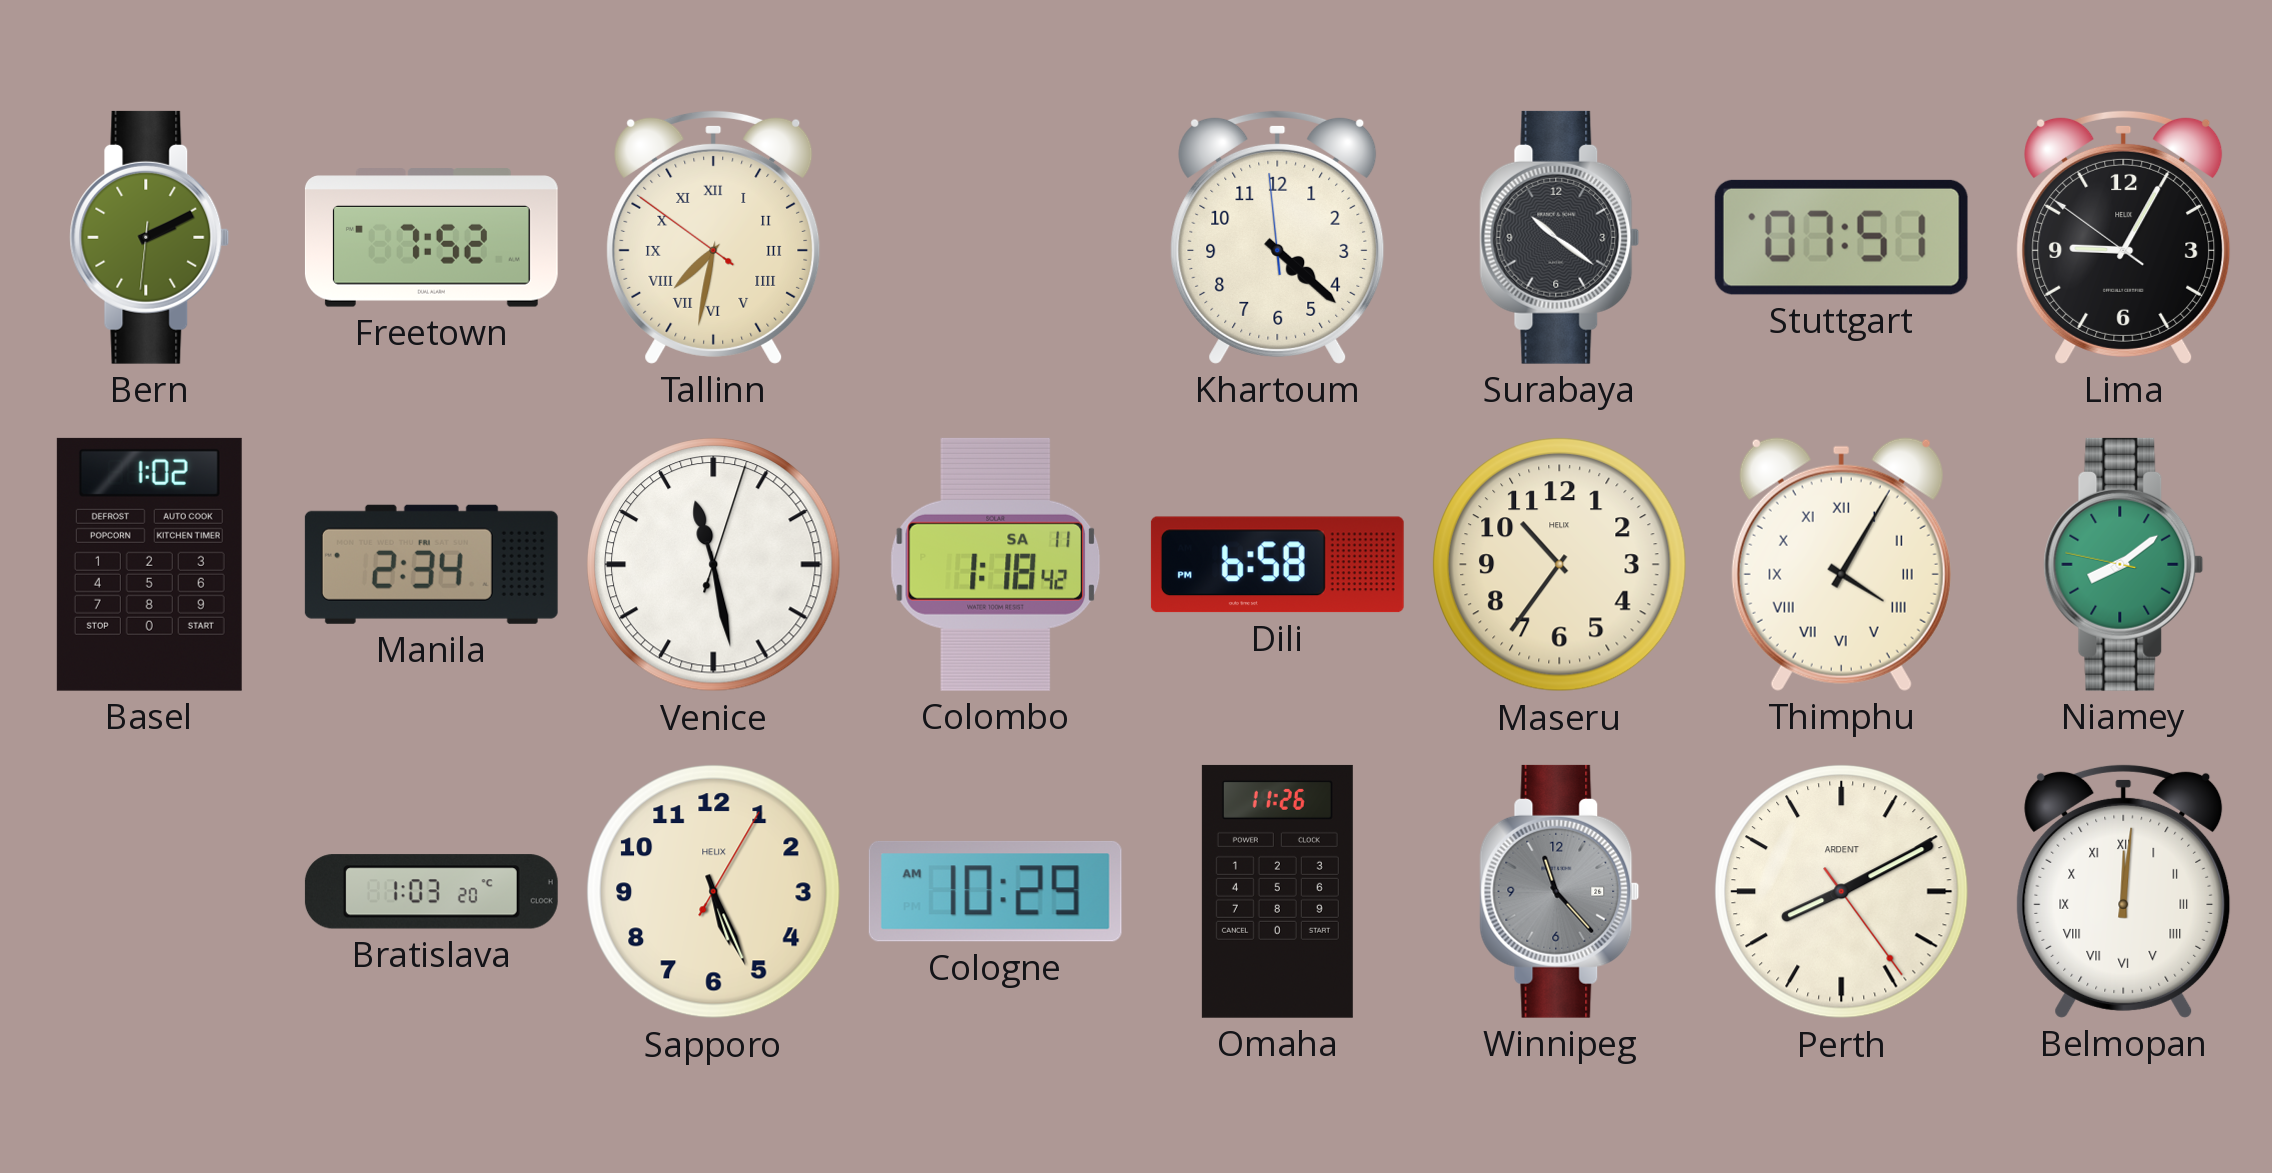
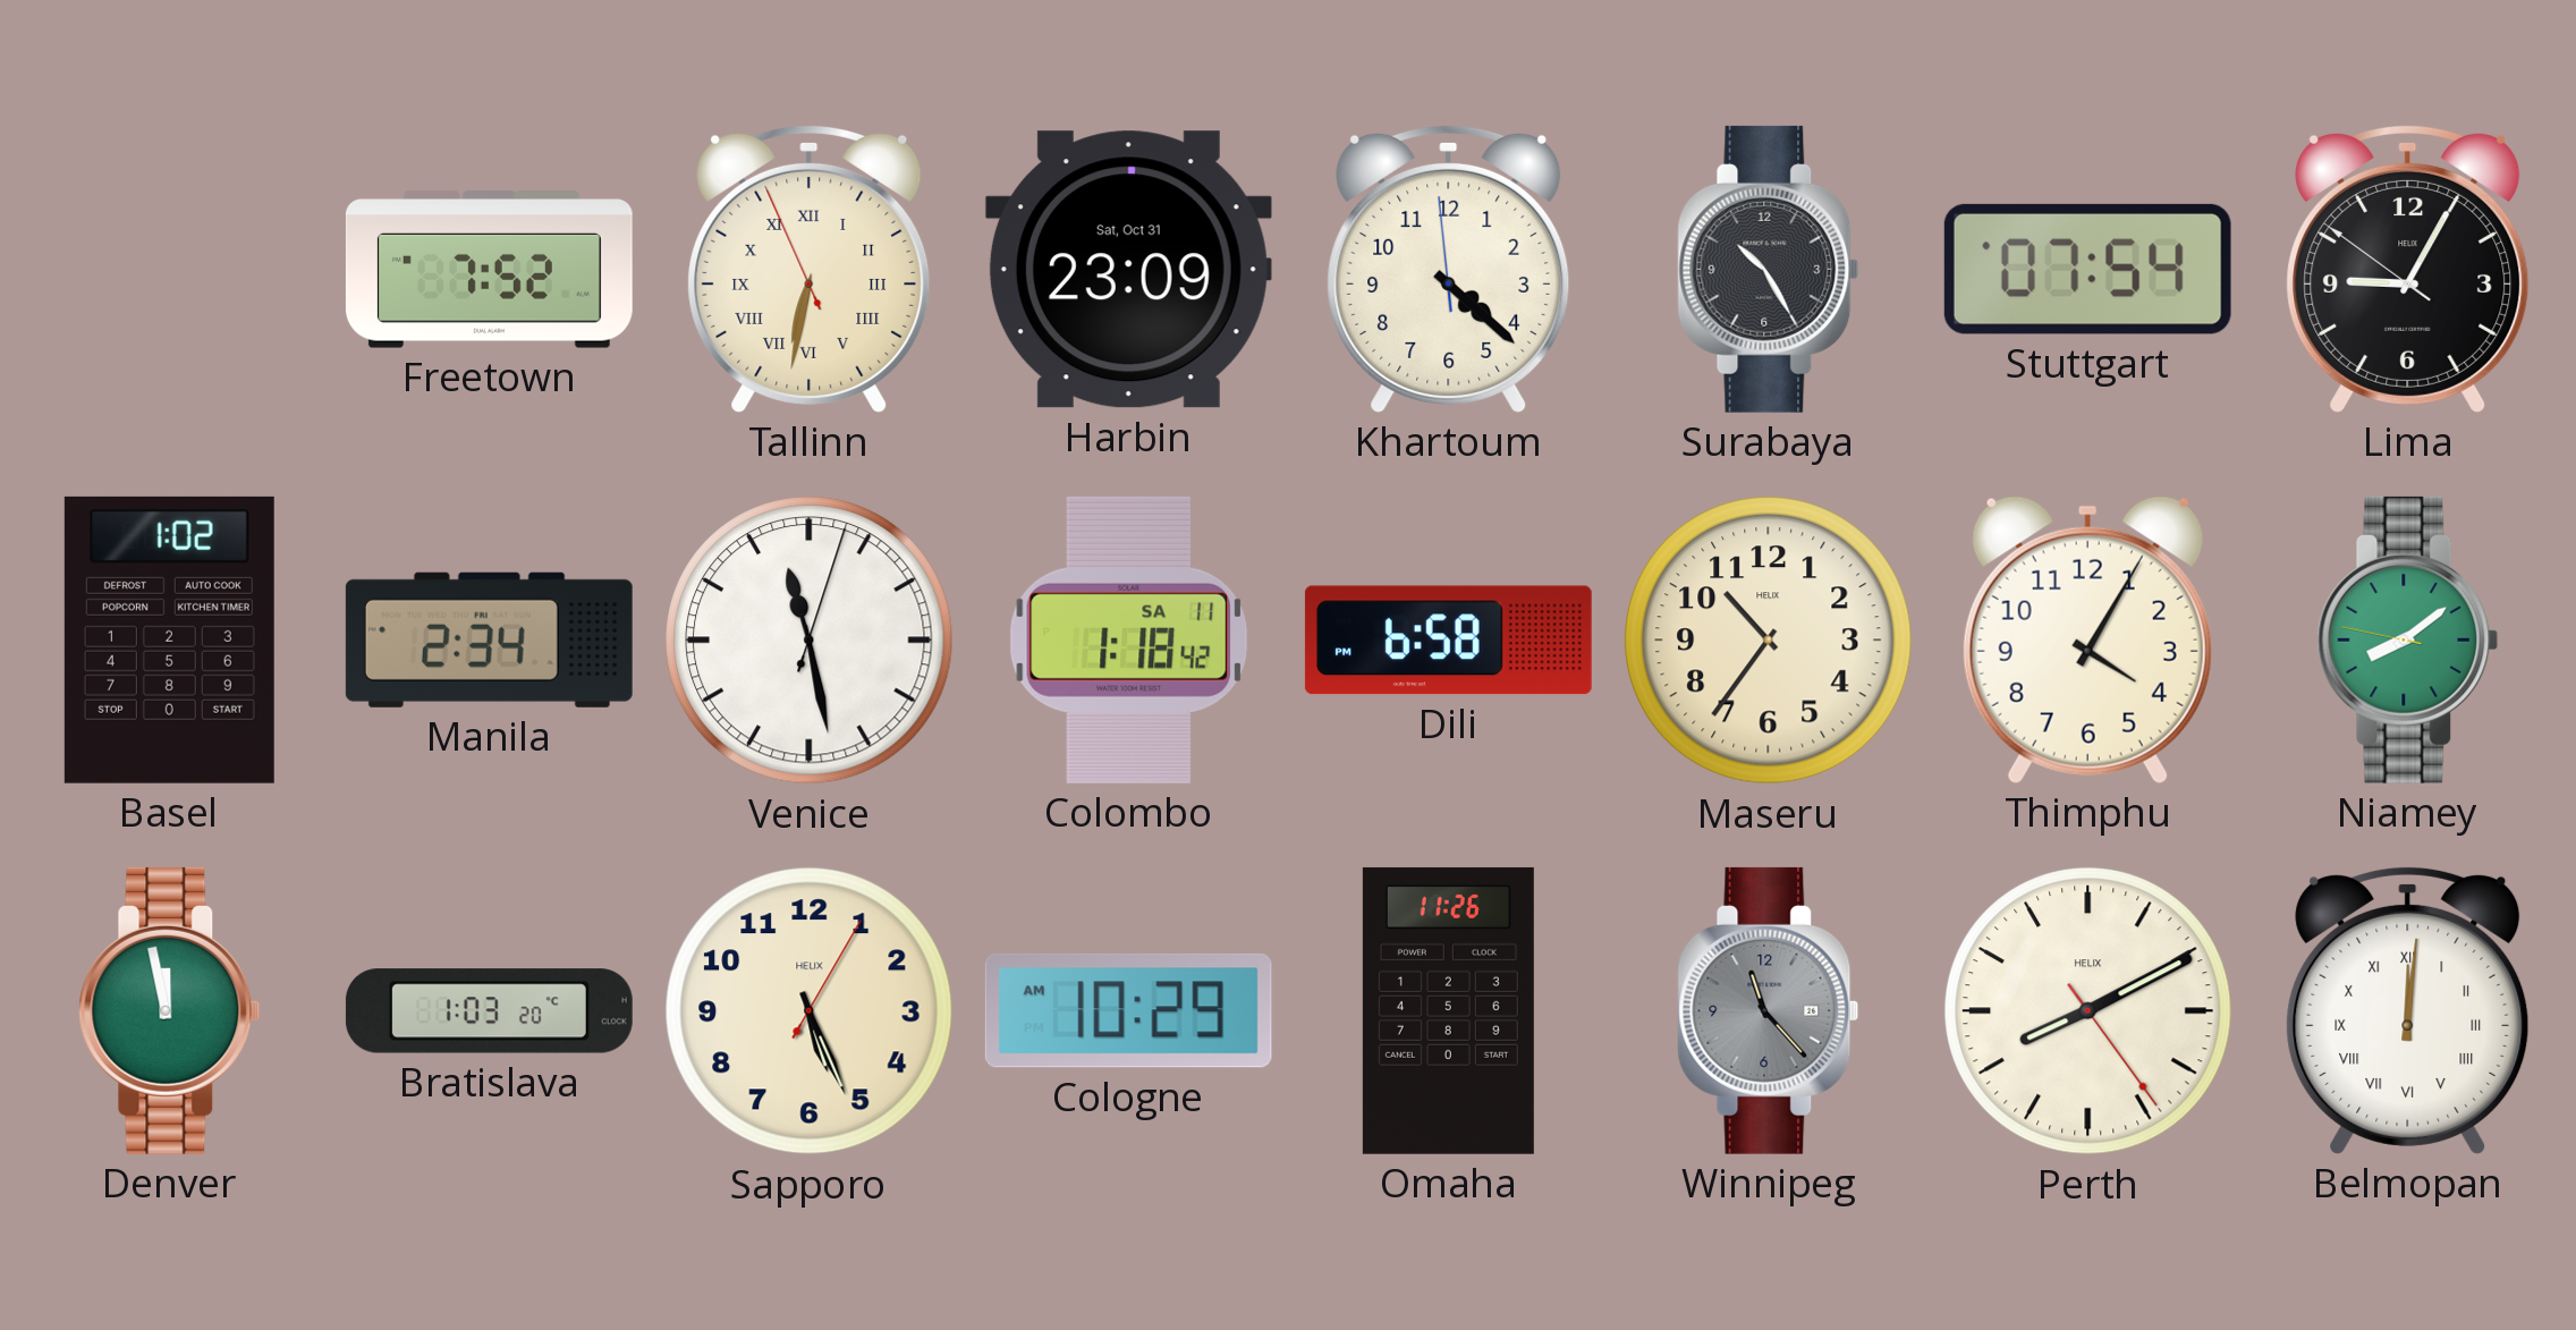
Bern: 2:10 -> none (150, 237)
Tallinn: 7:31 -> 6:31 (810, 269)
Harbin: none -> 23:09 (1128, 270)
Surabaya: 10:21 -> 10:25 (1769, 269)
Stuttgart: 07:51 -> 07:54 (2087, 269)
Thimphu numerals: Roman -> Arabic (2087, 639)
Denver: none -> 11:58 (170, 1010)
Perth brand: ARDENT -> HELIX (2088, 1011)
